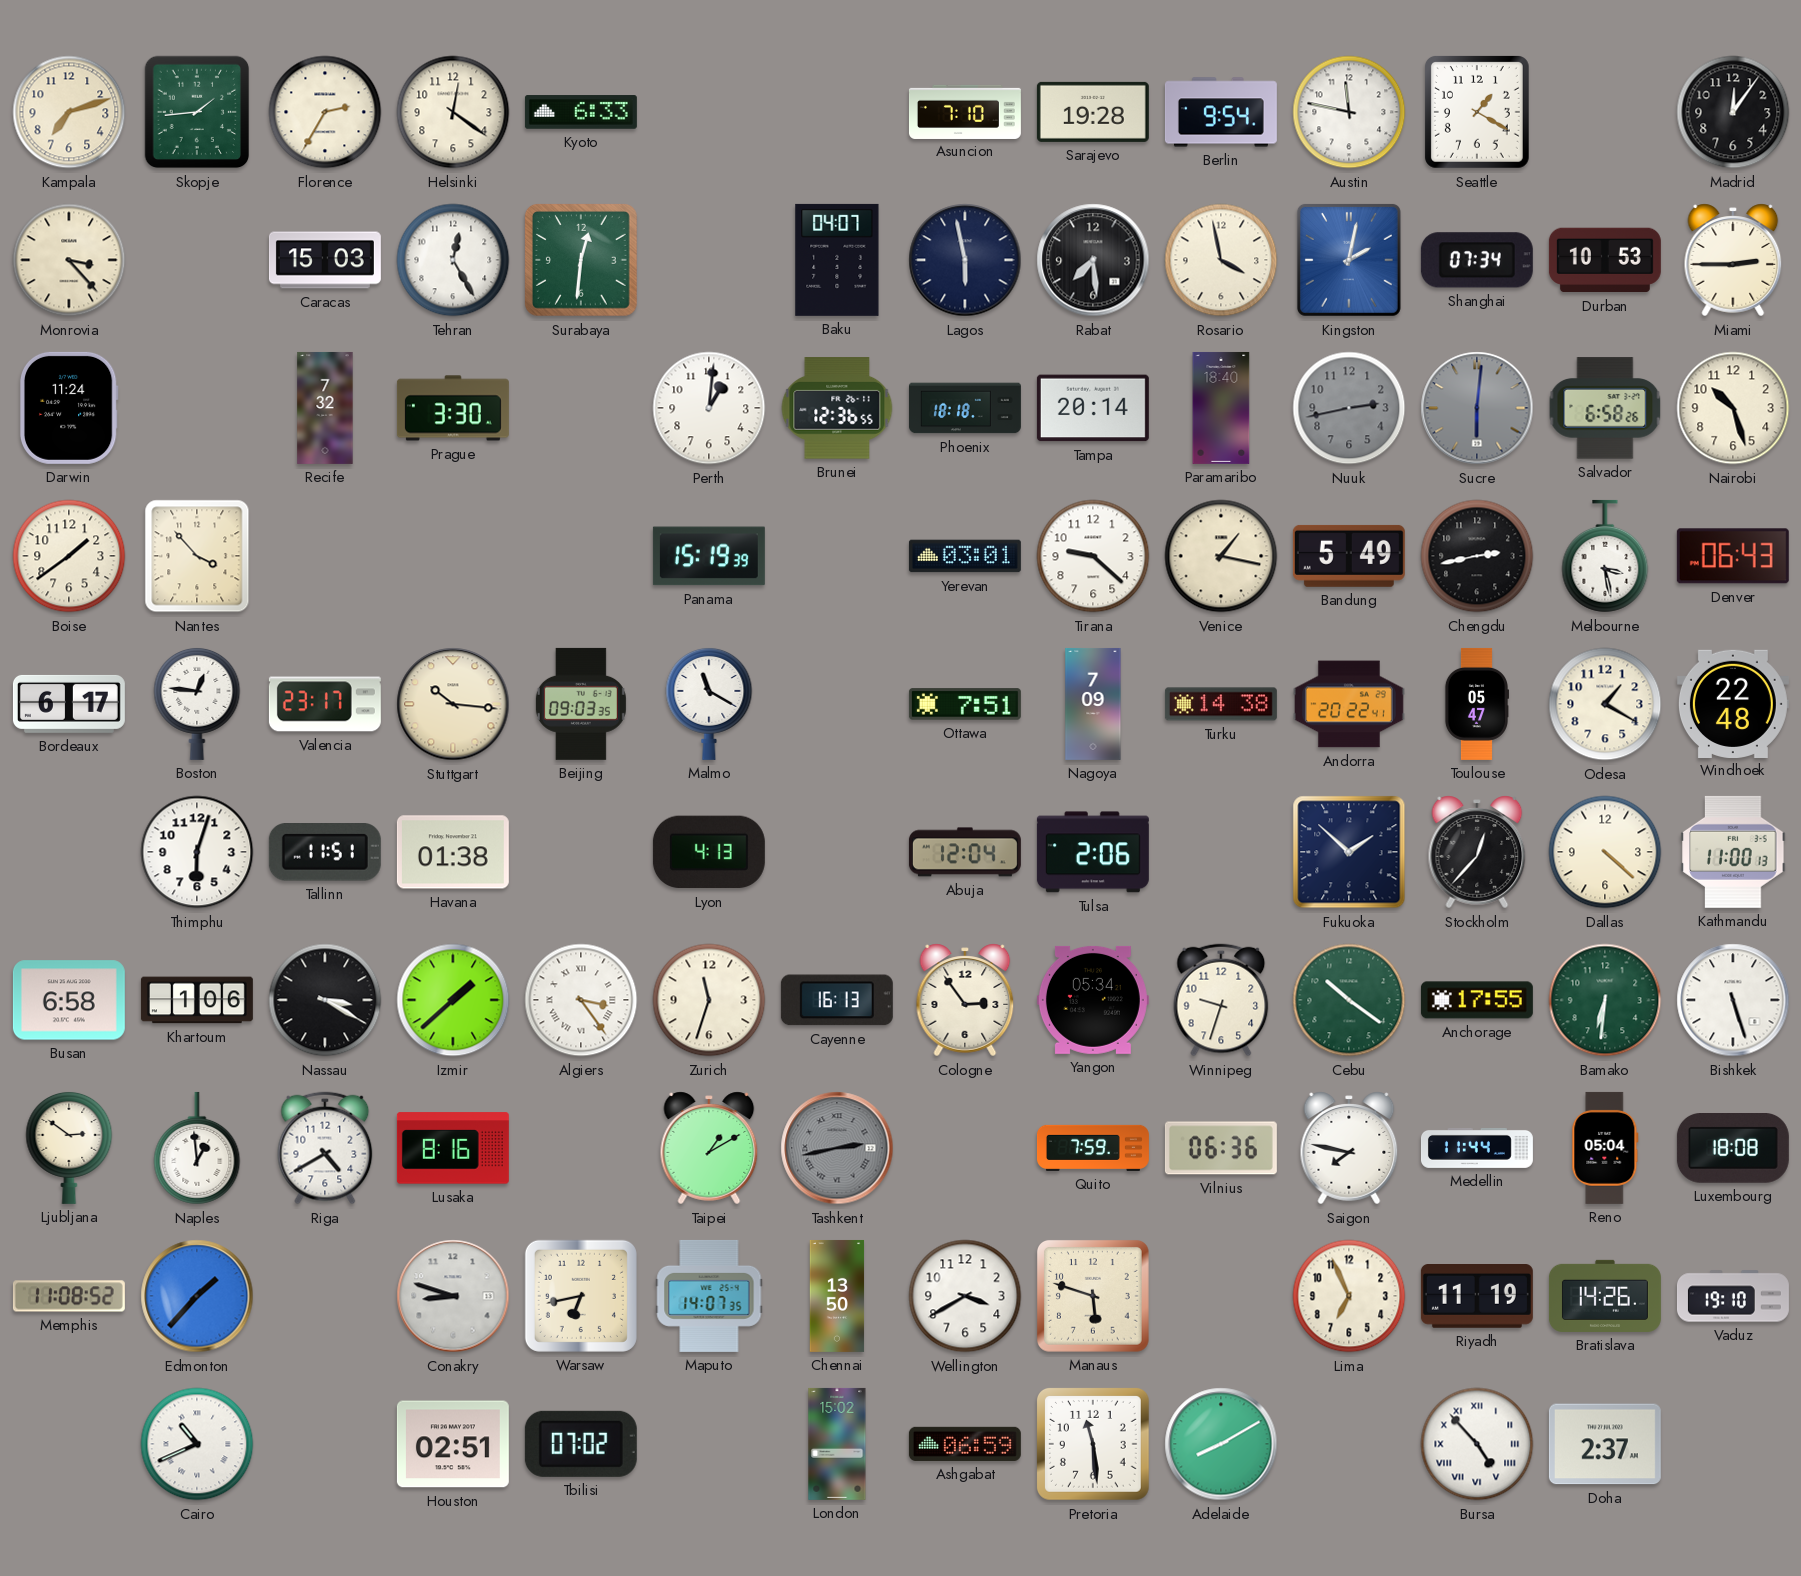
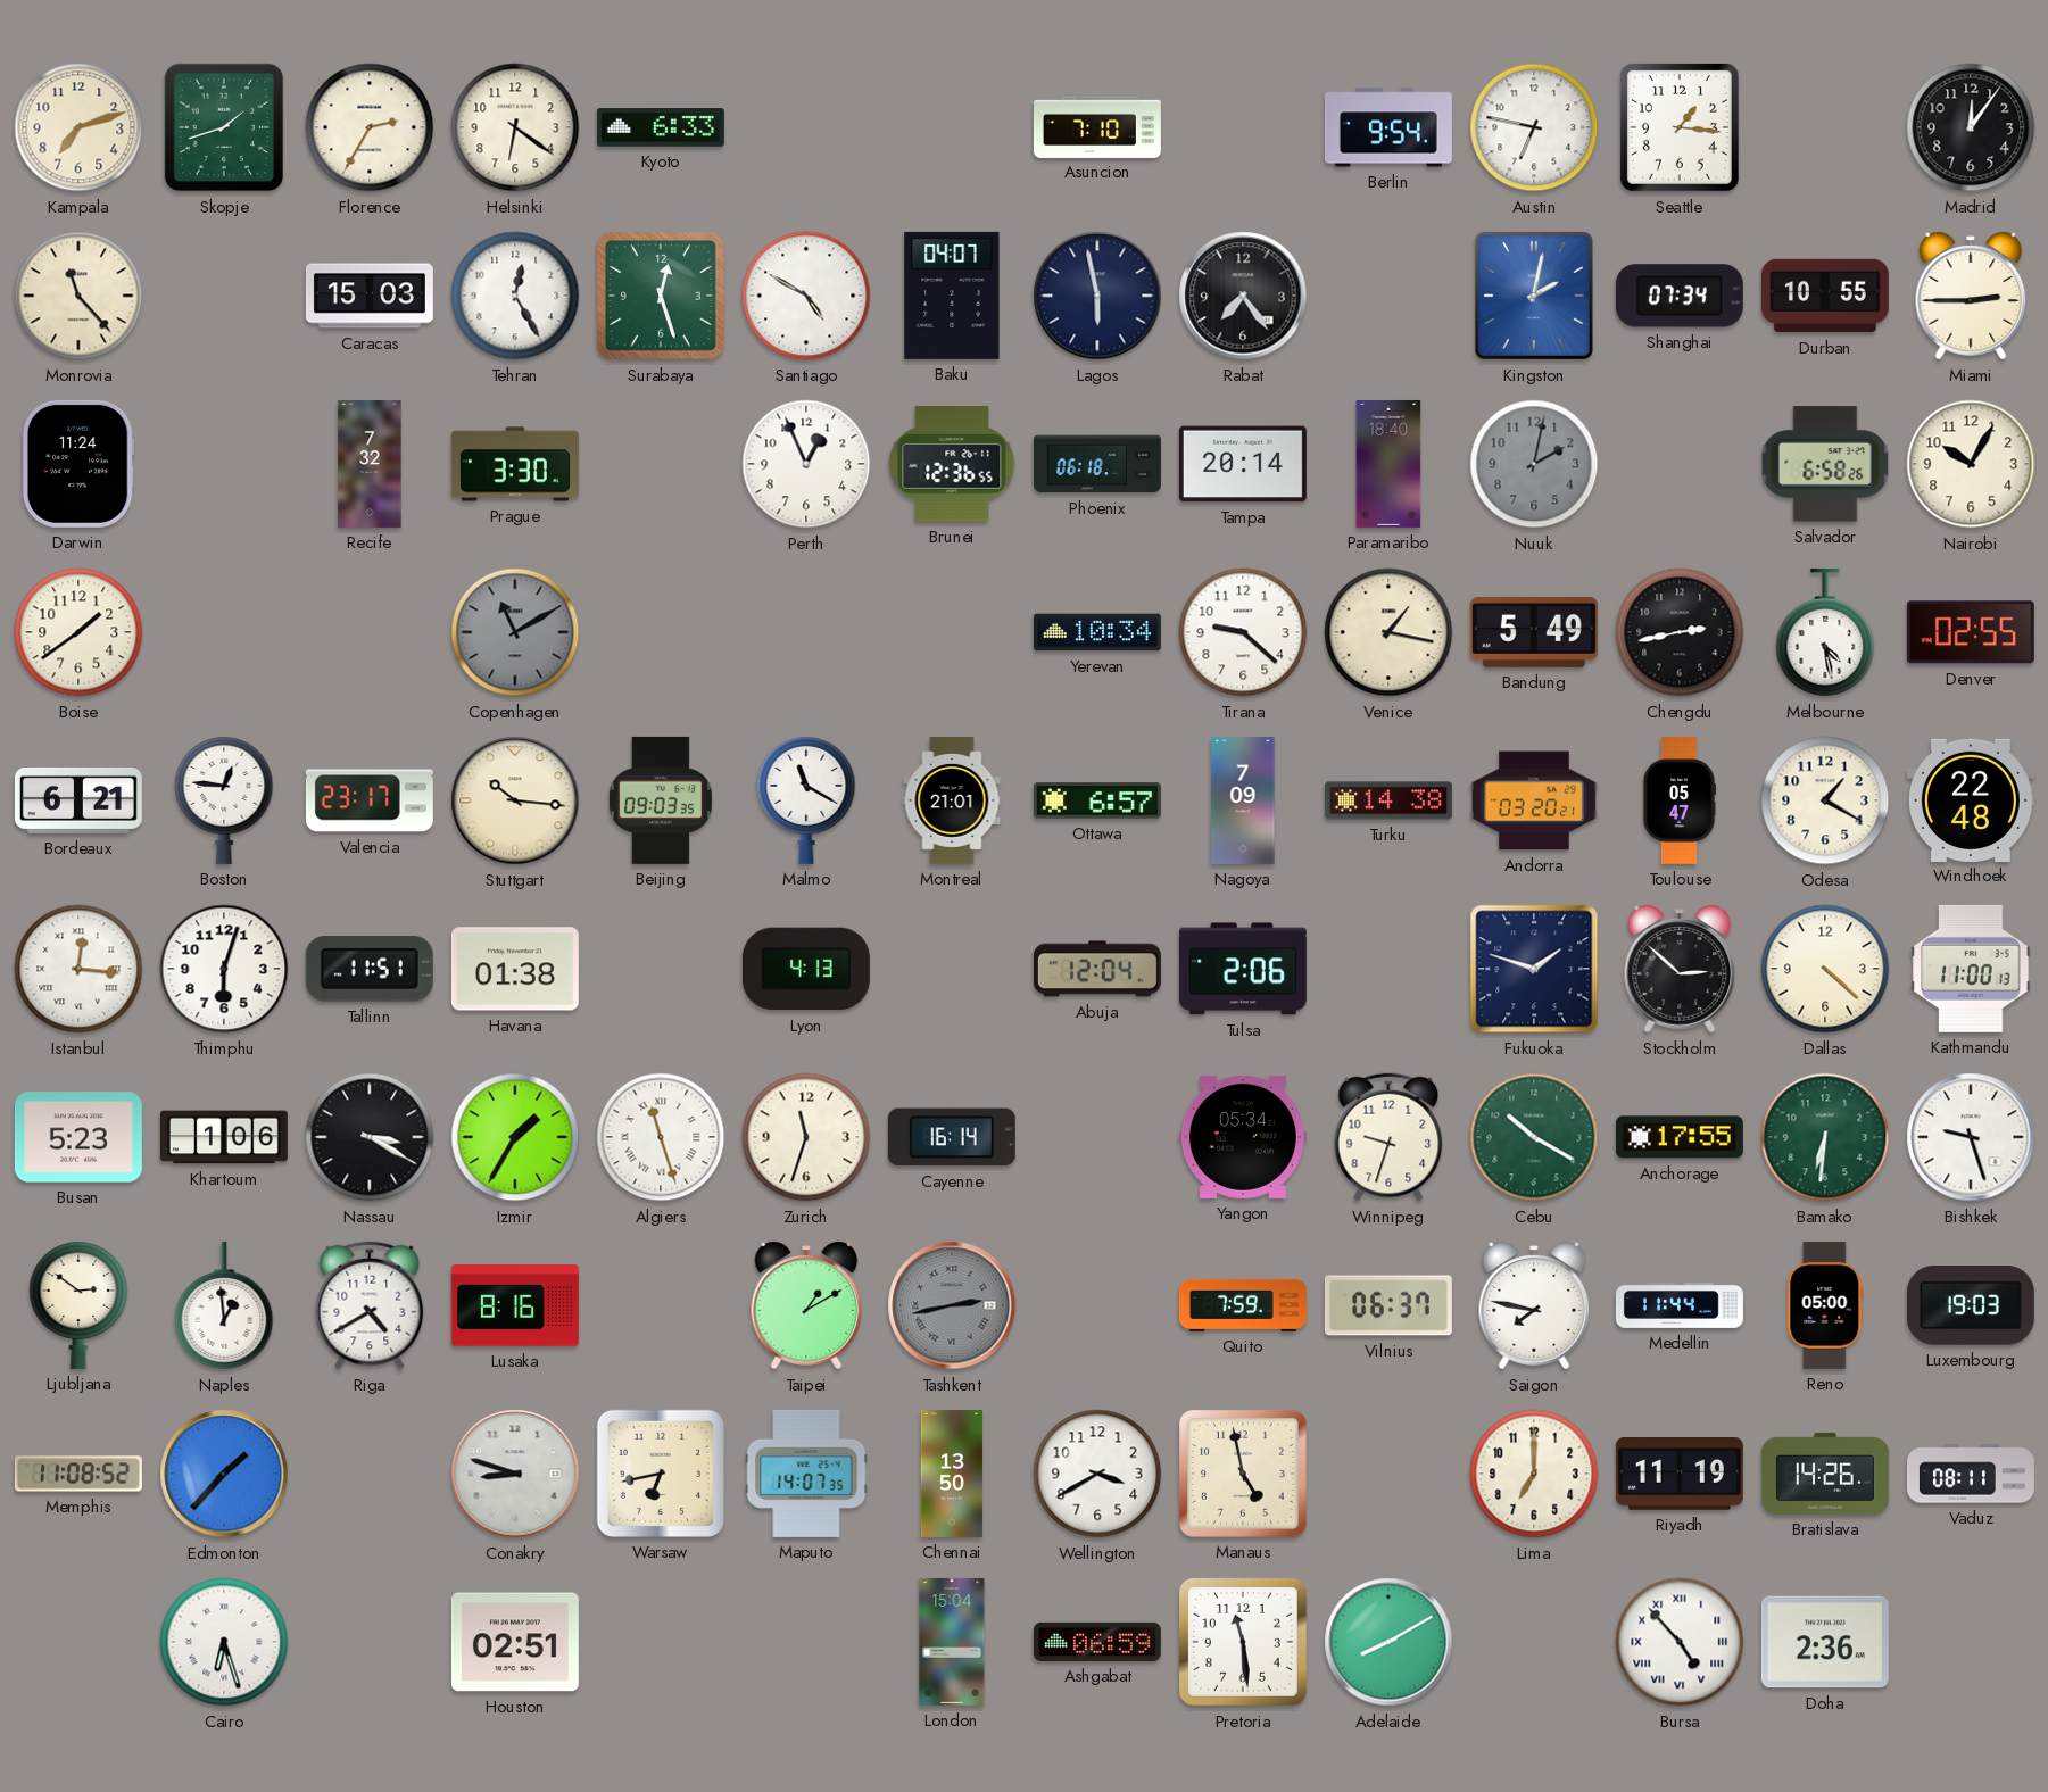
Skopje: 1:44 -> 1:42 (224, 127)
Helsinki: 12:21 -> 6:21 (515, 127)
Sarajevo: 19:28 -> none (1093, 112)
Austin: 11:47 -> 6:47 (1534, 127)
Seattle: 1:20 -> 1:16 (1680, 127)
Monrovia: 3:23 -> 11:23 (78, 296)
Surabaya: 12:31 -> 12:27 (662, 296)
Santiago: none -> 4:50 (806, 296)
Rabat: 7:29 -> 7:24 (1243, 296)
Rosario: 3:58 -> none (1221, 260)
Durban: 10:53 -> 10:55 (1825, 296)
Perth: 1:01 -> 12:56 (806, 464)
Phoenix: 18:18 -> 06:18 (1097, 464)
Nuuk: 2:43 -> 2:02 (1534, 464)
Sucre: 6:01 -> none (1477, 408)
Nairobi: 10:27 -> 10:05 (1971, 464)
Nantes: 3:53 -> none (197, 556)
Copenhagen: none -> 11:10 (515, 632)
Panama: 15:19 -> none (709, 556)
Yerevan: 03:01 -> 10:34 (1097, 632)
Melbourne: 3:28 -> 4:28 (1825, 632)
Denver: 06:43 -> 02:55 (1971, 632)
Bordeaux: 6:17 -> 6:21 (78, 800)
Montreal: none -> 21:01 (952, 800)
Ottawa: 7:51 -> 6:57 (1097, 800)
Andorra: 20:22 -> 03:20 (1534, 800)
Istanbul: none -> 12:16 (78, 969)
Fukuoka: 1:52 -> 1:48 (1534, 969)
Stockholm: 12:37 -> 2:52 (1680, 969)
Busan: 6:58 -> 5:23 (78, 1137)
Izmir: 1:38 -> 1:35 (515, 1137)
Algiers: 3:24 -> 11:27 (661, 1137)
Cayenne: 16:13 -> 16:14 (952, 1137)
Cologne: 2:54 -> none (965, 1000)
Cebu: 10:21 -> 10:20 (1534, 1137)
Bishkek: 5:27 -> 9:27 (1971, 1137)
Vilnius: 06:36 -> 06:37 (1388, 1305)
Reno: 05:04 -> 05:00 (1825, 1305)
Luxembourg: 18:08 -> 19:03 (1971, 1306)
Manaus: 5:48 -> 4:58 (1244, 1474)
Lima: 6:56 -> 7:00 (1534, 1474)
Vaduz: 19:10 -> 08:11 (1971, 1474)
Cairo: 10:41 -> 6:27 (224, 1642)
Tbilisi: 07:02 -> none (581, 1444)
London: 15:02 -> 15:04 (952, 1642)
Doha: 2:37 -> 2:36 (1825, 1642)
